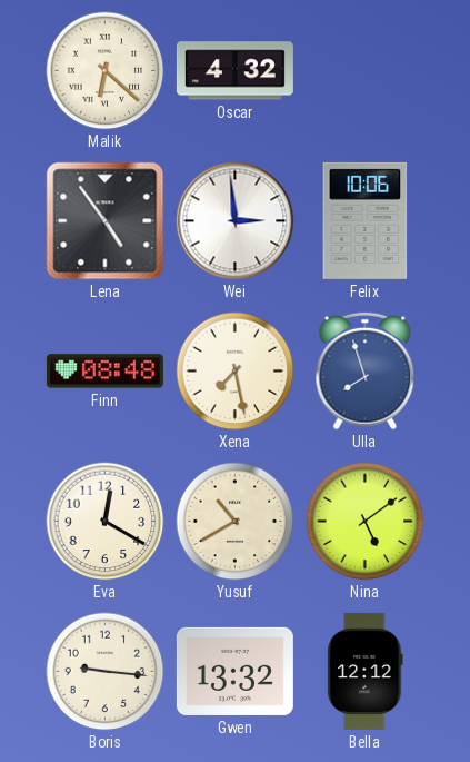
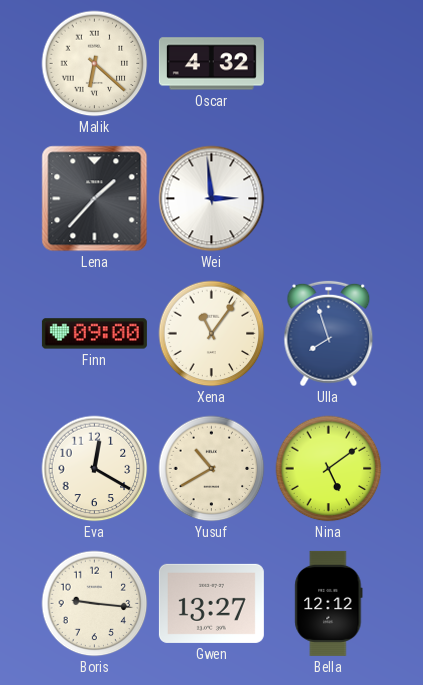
Lena: 4:54 -> 1:37 (95, 199)
Felix: 10:06 -> none (366, 220)
Finn: 08:48 -> 09:00 (94, 334)
Xena: 7:28 -> 11:06 (212, 334)
Gwen: 13:32 -> 13:27 (211, 603)
